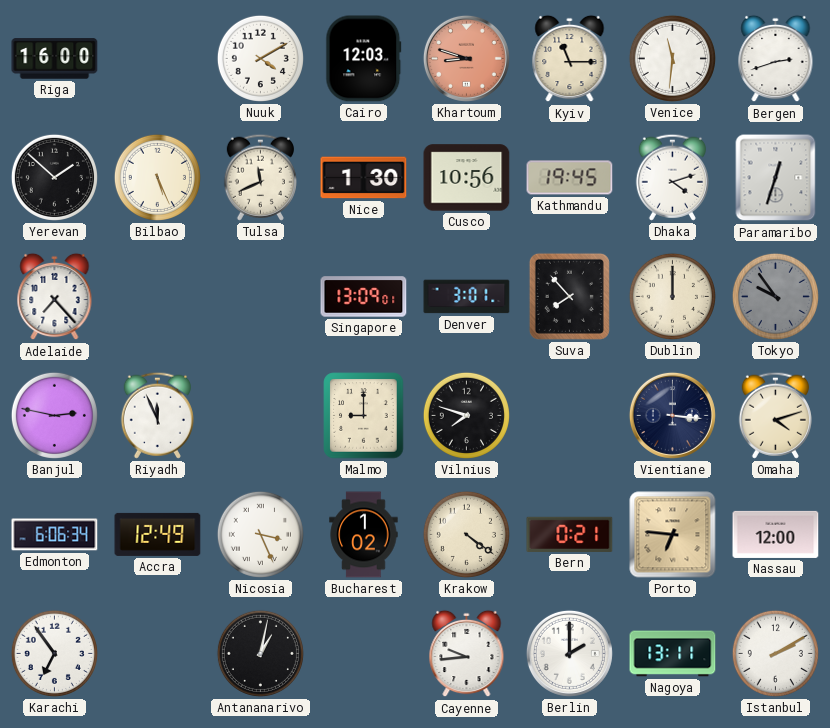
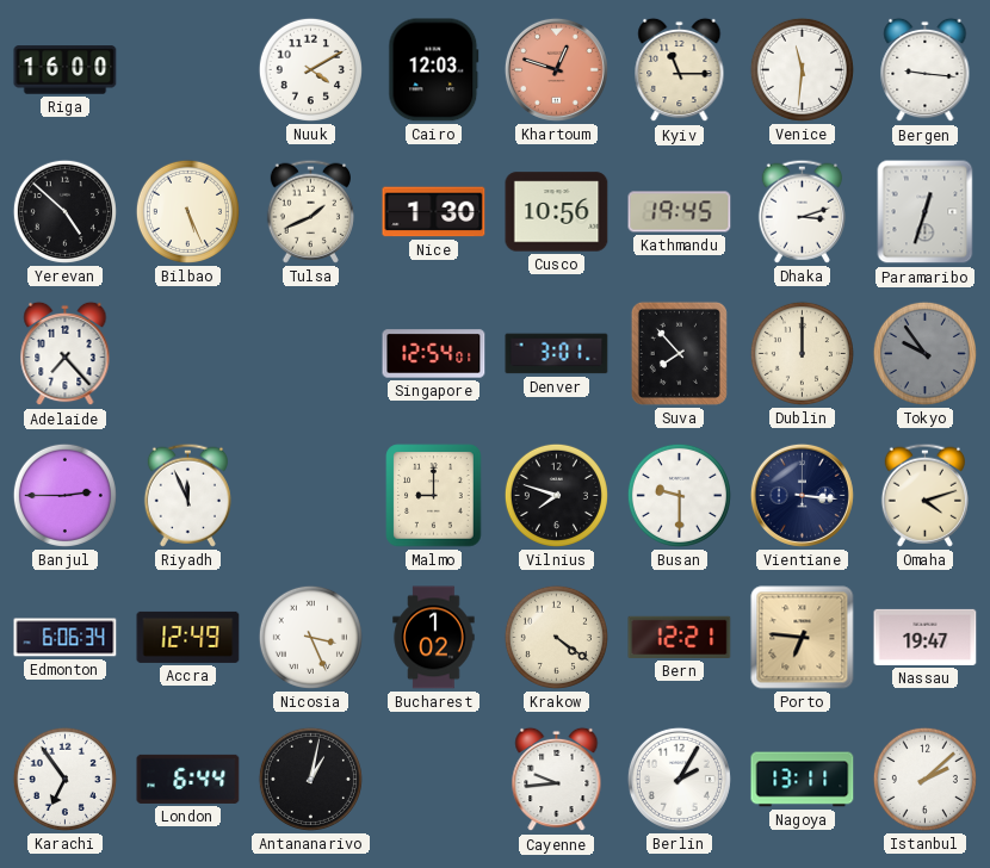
Khartoum: 8:48 -> 12:48 (556, 69)
Bergen: 2:42 -> 9:16 (926, 70)
Yerevan: 1:52 -> 4:52 (64, 211)
Tulsa: 11:41 -> 1:41 (310, 211)
Dhaka: 4:12 -> 3:12 (802, 211)
Singapore: 13:09 -> 12:54 (434, 354)
Banjul: 2:47 -> 2:45 (64, 495)
Busan: none -> 9:30 (679, 495)
Bern: 0:21 -> 12:21 (680, 637)
Nassau: 12:00 -> 19:47 (926, 637)
London: none -> 6:44 (188, 779)
Berlin: 2:00 -> 2:05 (679, 779)
Istanbul: 2:10 -> 2:08 (924, 779)
